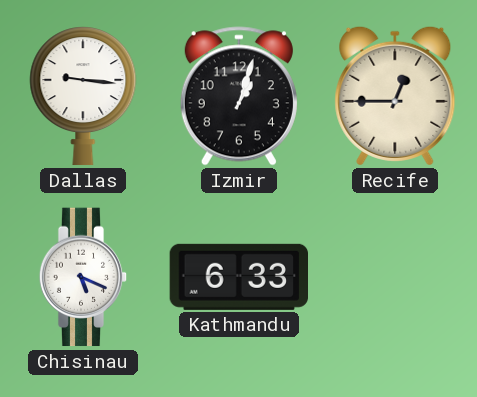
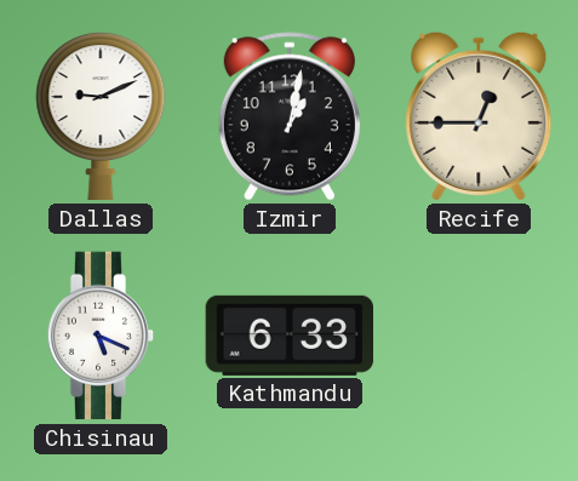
Dallas: 9:16 -> 9:11 (101, 116)
Izmir: 1:03 -> 1:02 (290, 116)
